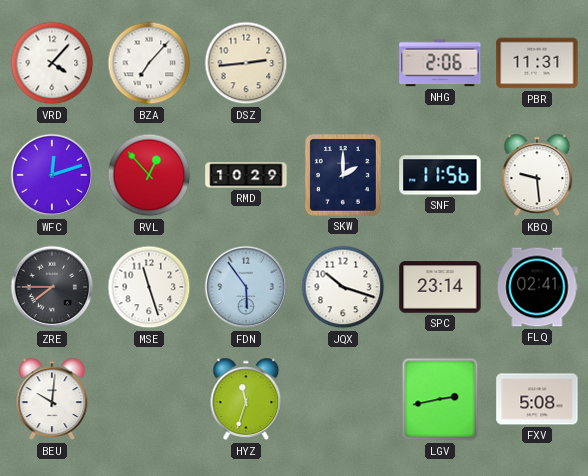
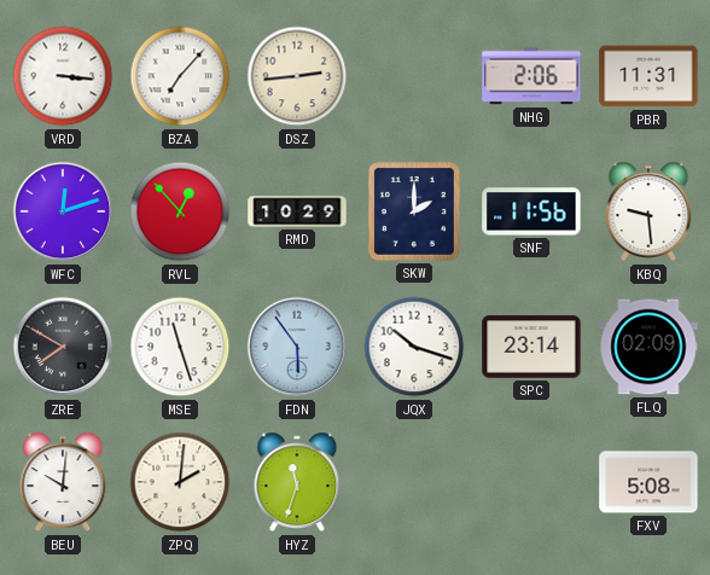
VRD: 4:07 -> 3:16 (63, 76)
ZRE: 7:45 -> 7:50 (63, 347)
FLQ: 02:41 -> 02:09 (648, 347)
ZPQ: none -> 2:01 (180, 482)
LGV: 2:43 -> none (440, 399)
